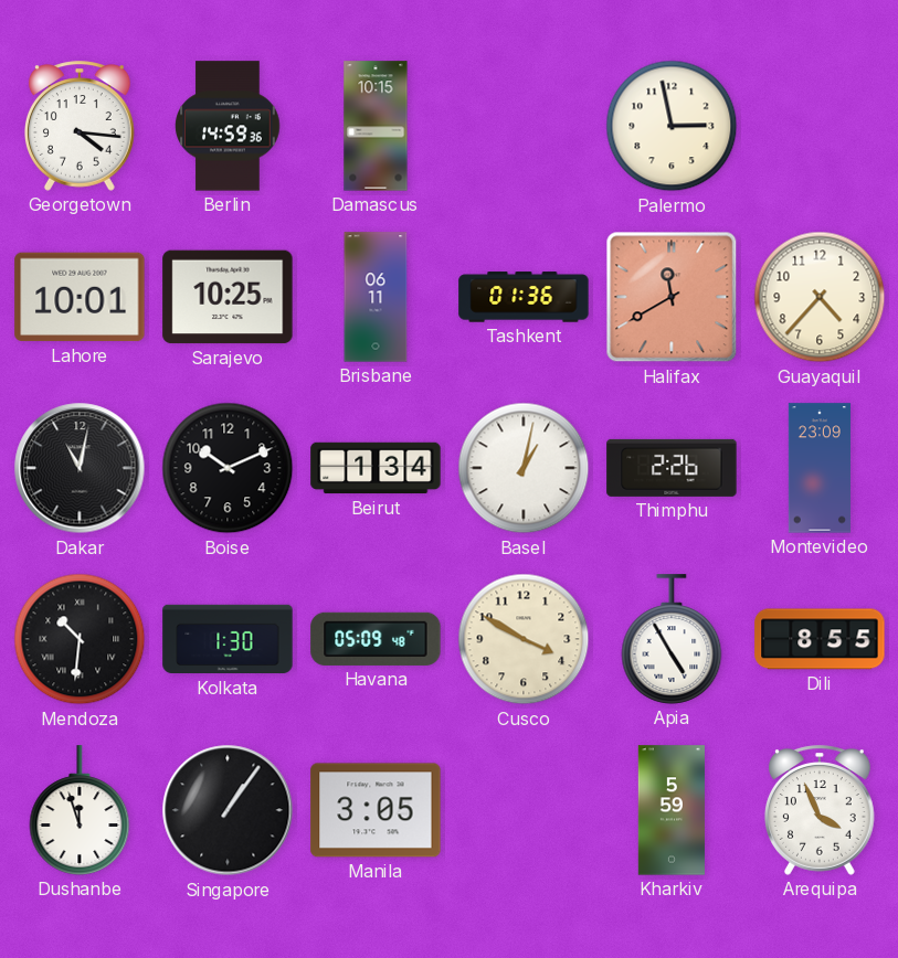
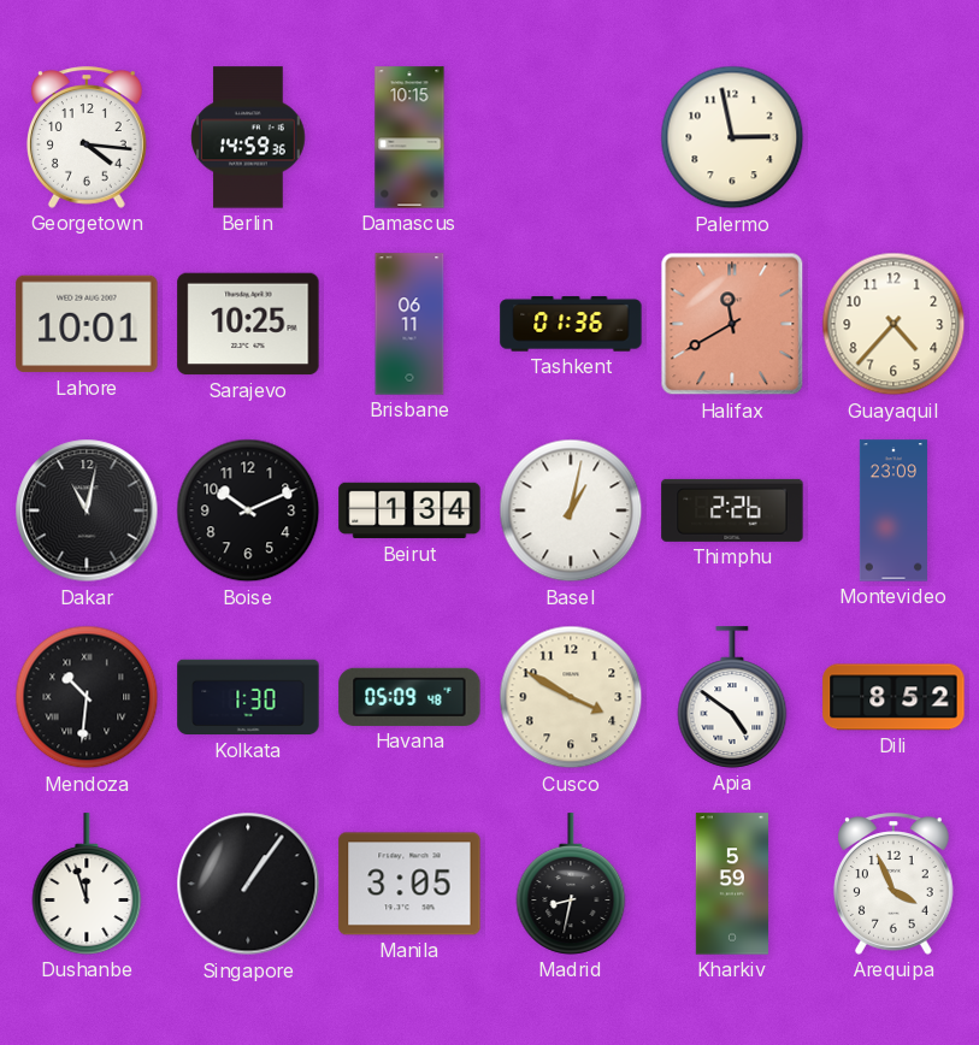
Apia: 4:55 -> 4:51 (732, 697)
Dili: 8:55 -> 8:52 (894, 697)
Madrid: none -> 8:32 (571, 884)
